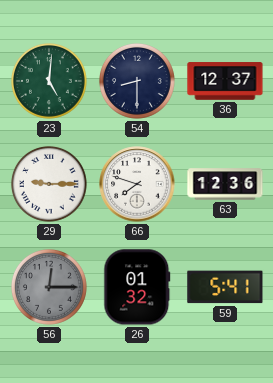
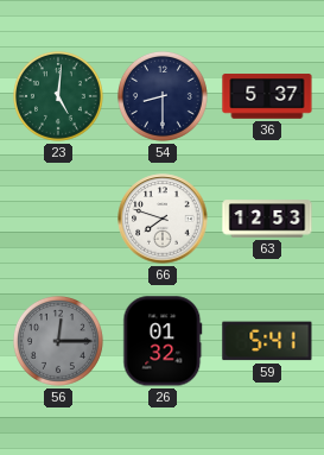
36: 12:37 -> 5:37 (267, 96)
29: 9:15 -> none (49, 184)
63: 12:36 -> 12:53 (267, 219)
